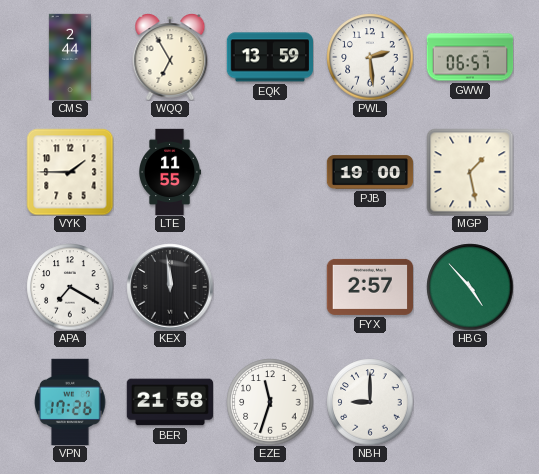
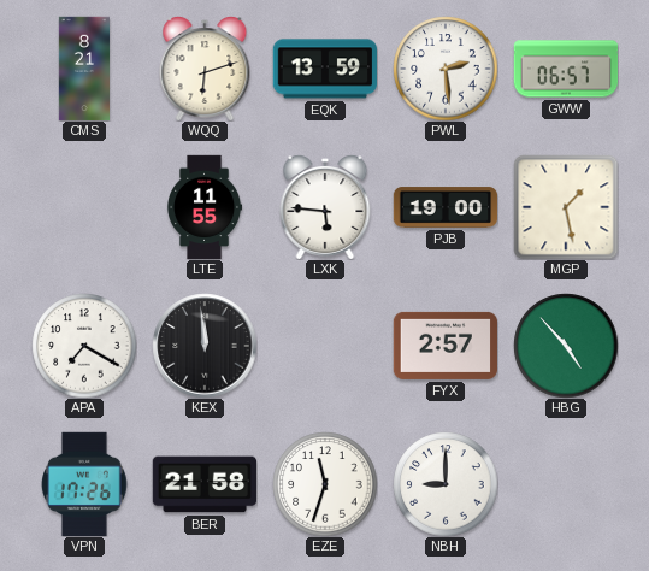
CMS: 2:44 -> 8:21 (83, 69)
WQQ: 6:55 -> 6:12 (205, 69)
VYK: 1:45 -> none (70, 172)
LXK: none -> 5:46 (325, 207)
